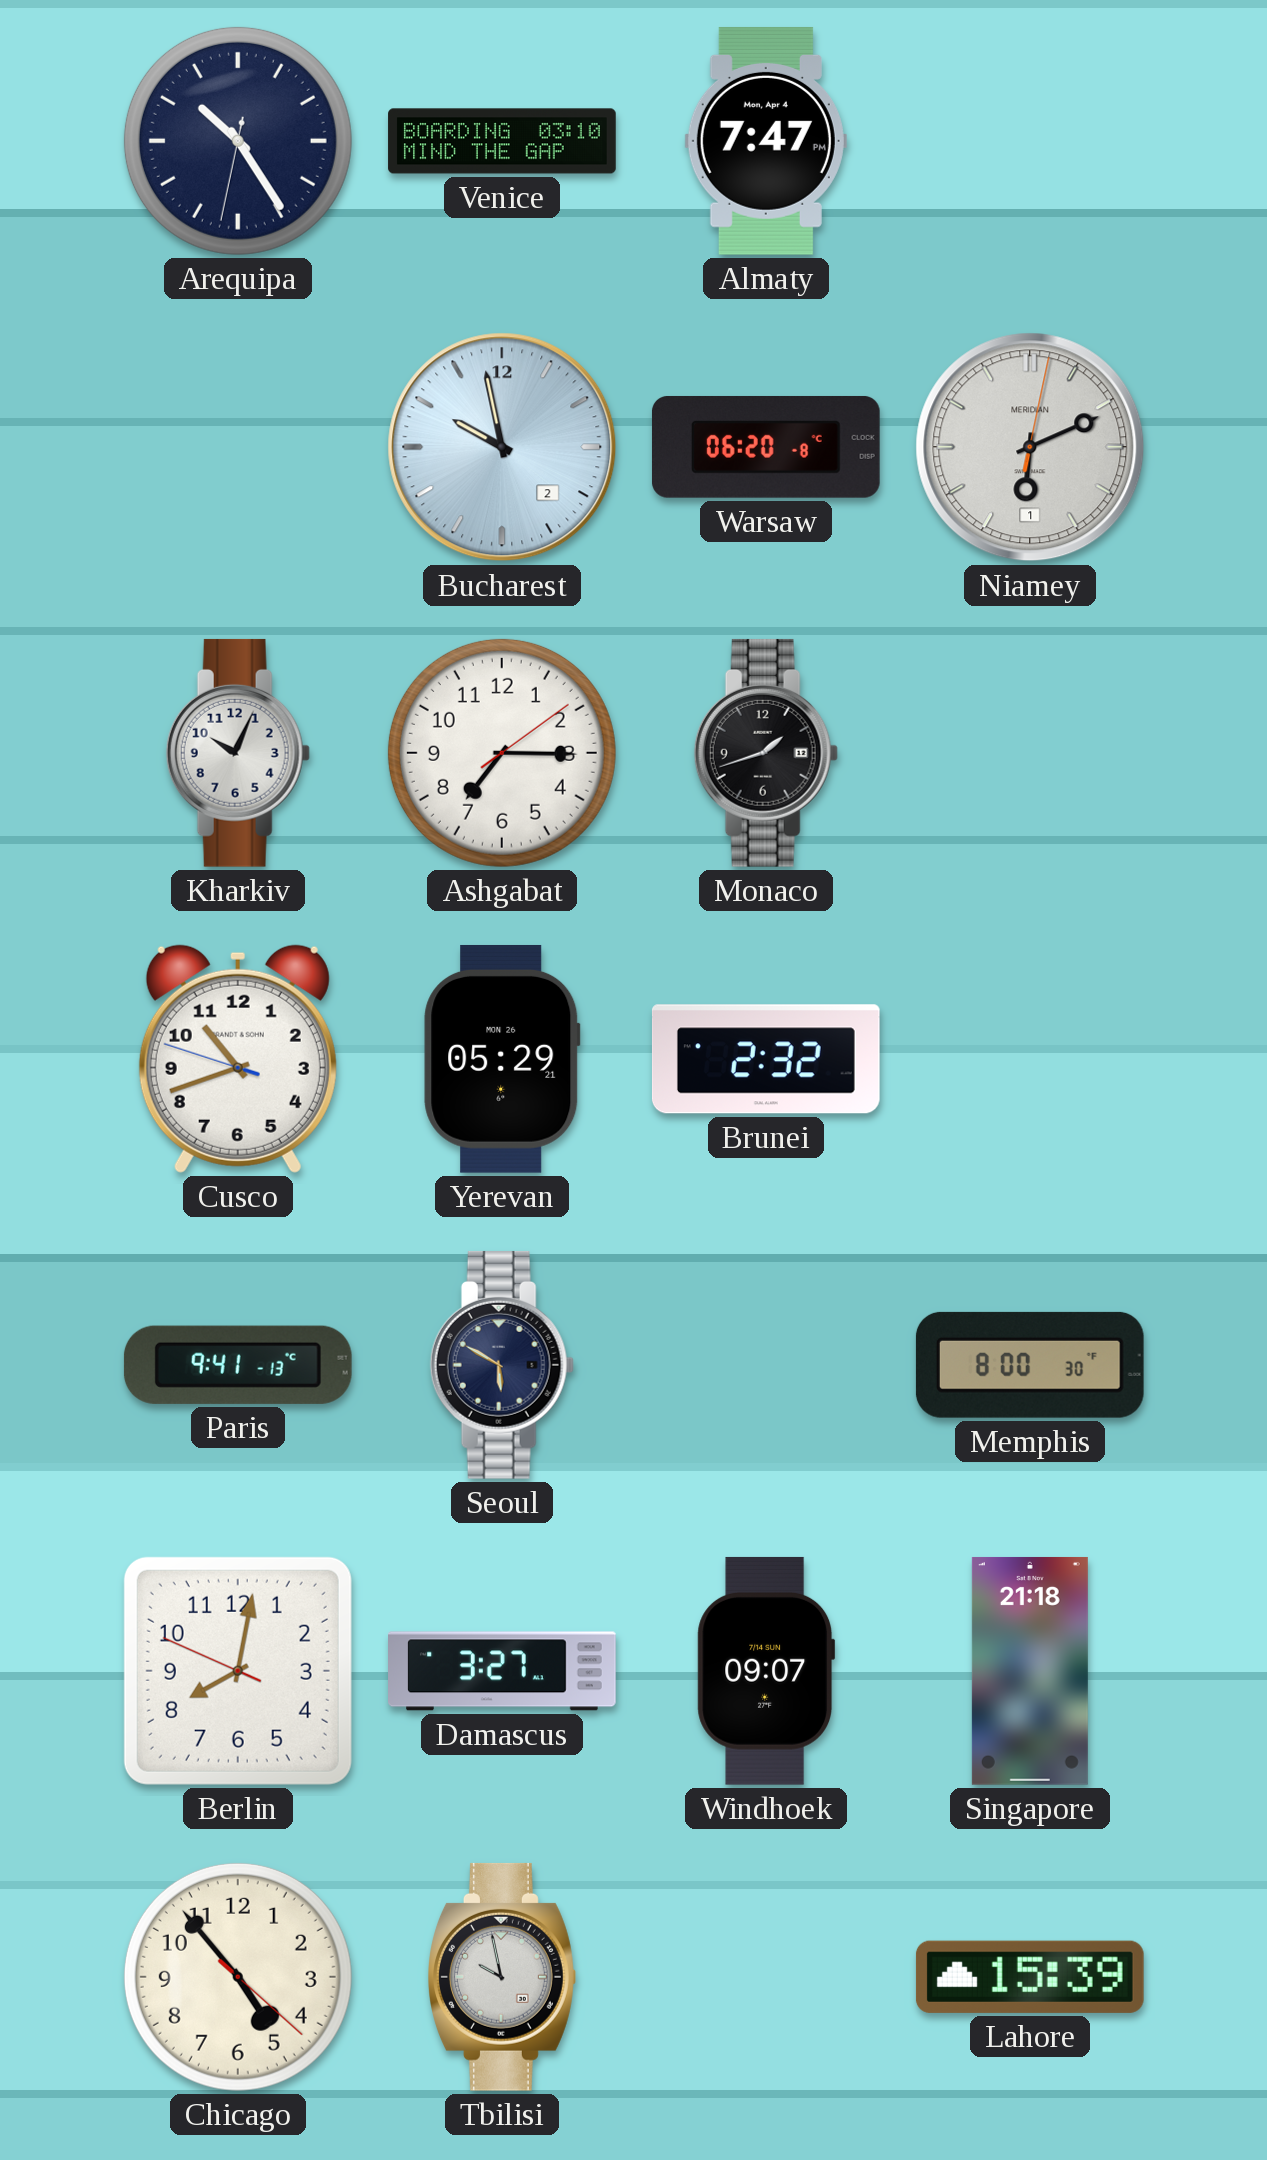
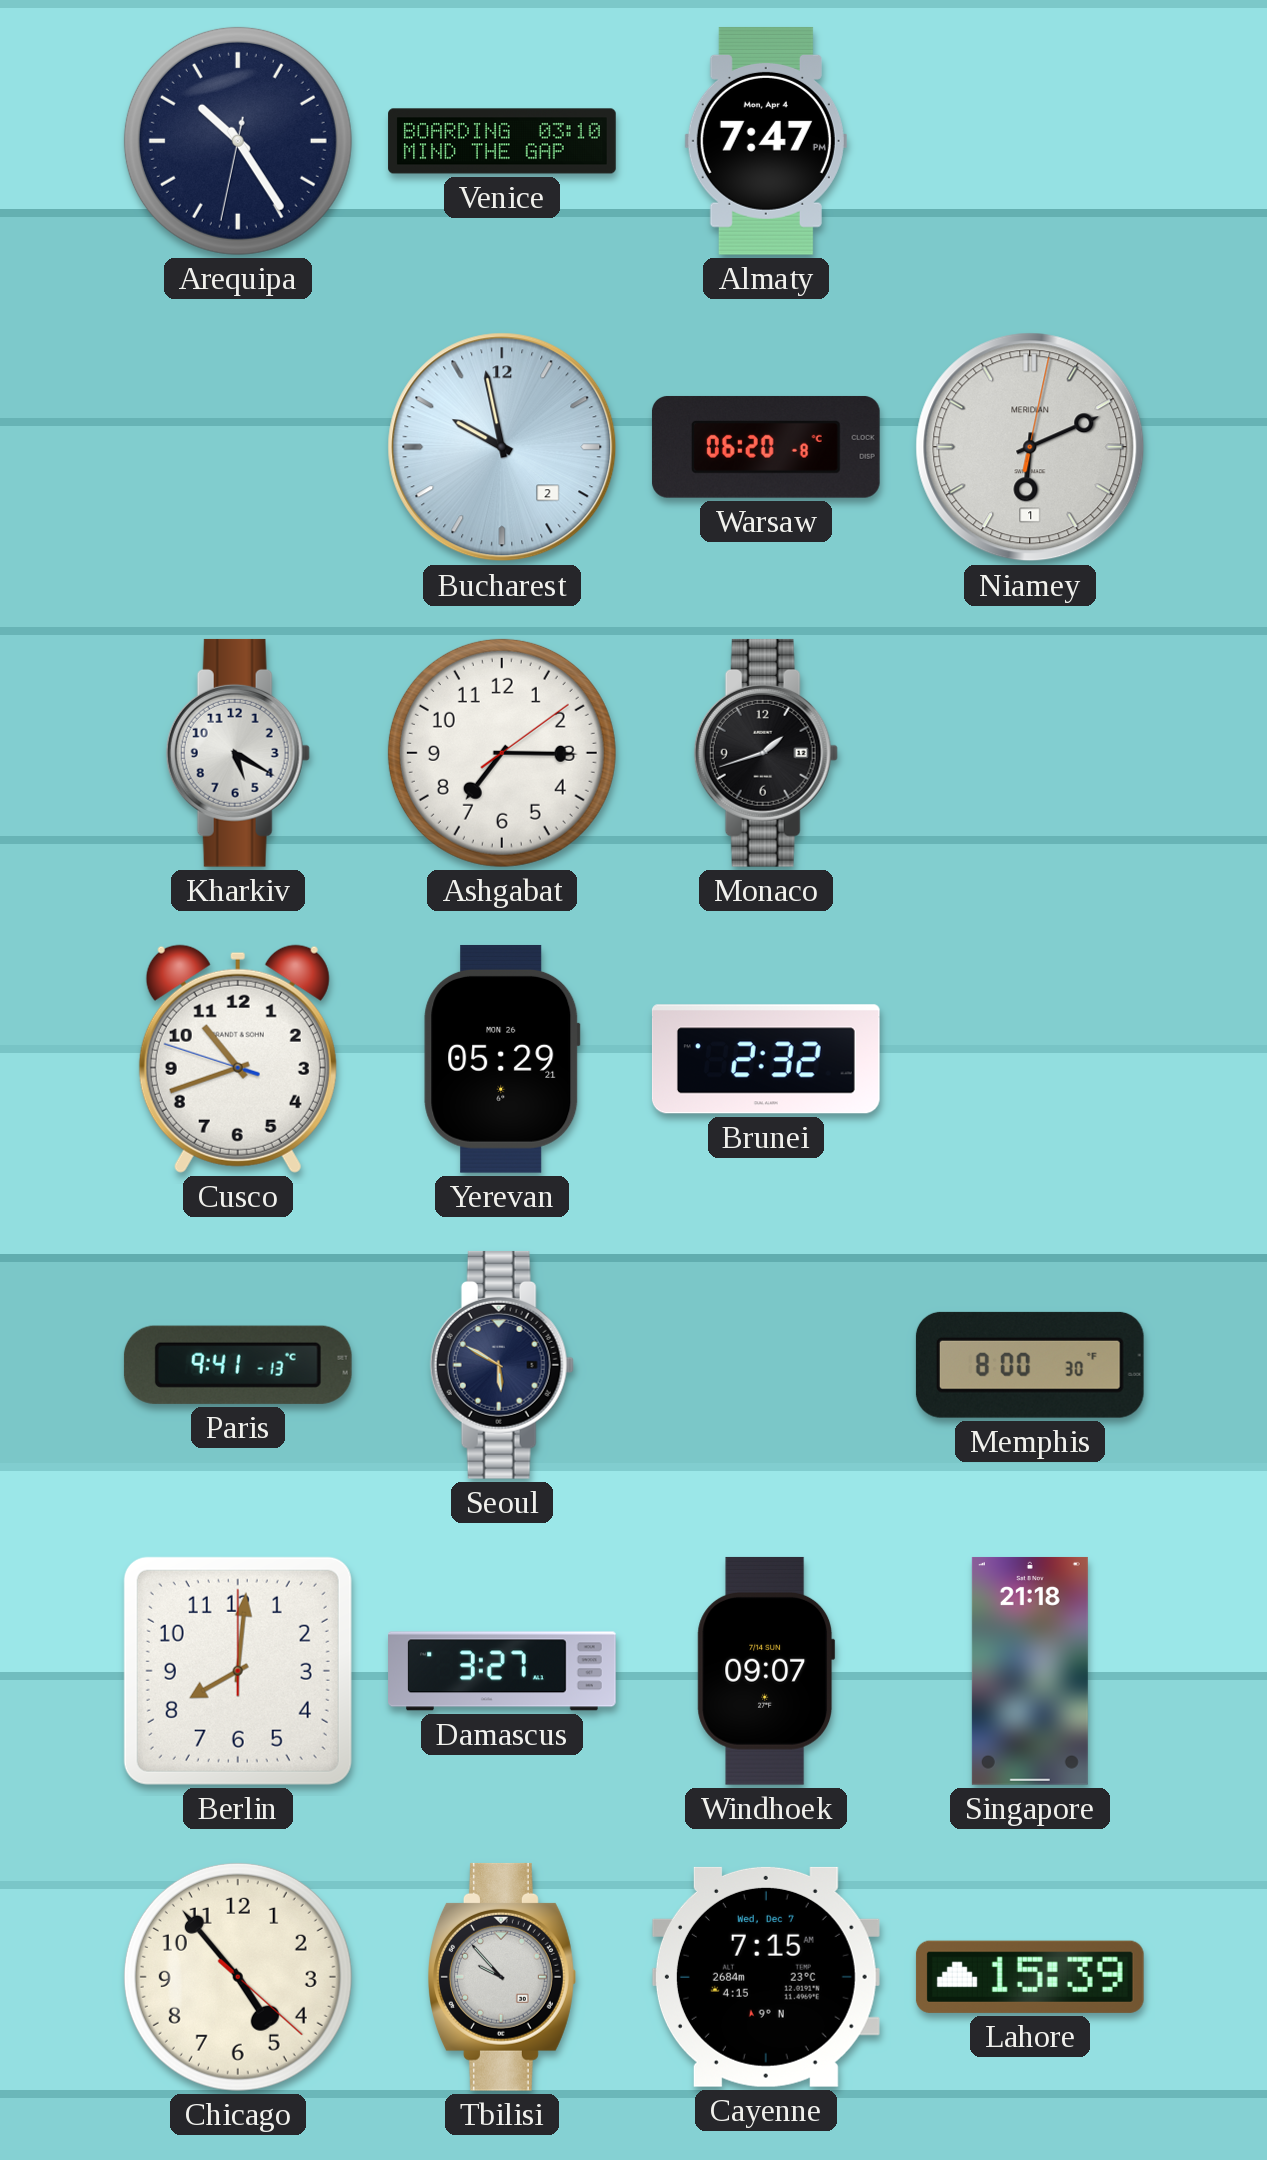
Kharkiv: 10:04 -> 5:20 (238, 753)
Berlin: 8:01:49 -> 8:01:00 (238, 1671)
Tbilisi: 9:58 -> 9:53 (502, 1977)
Cayenne: none -> 7:15 (766, 1977)
